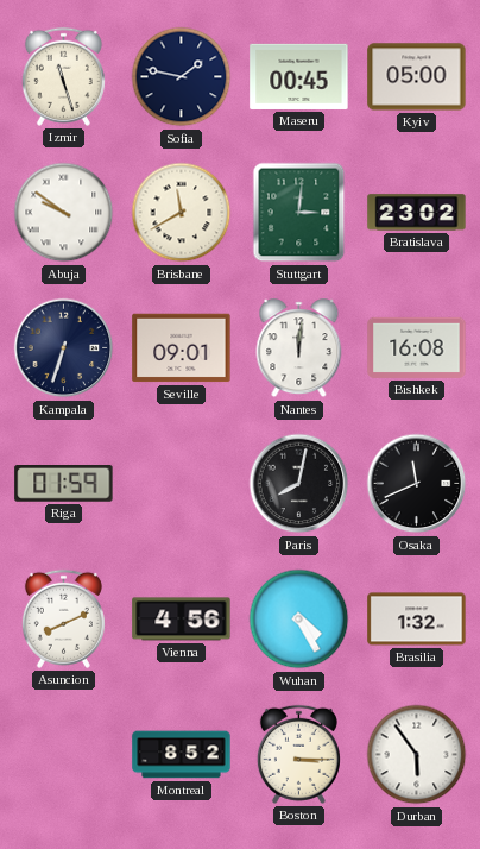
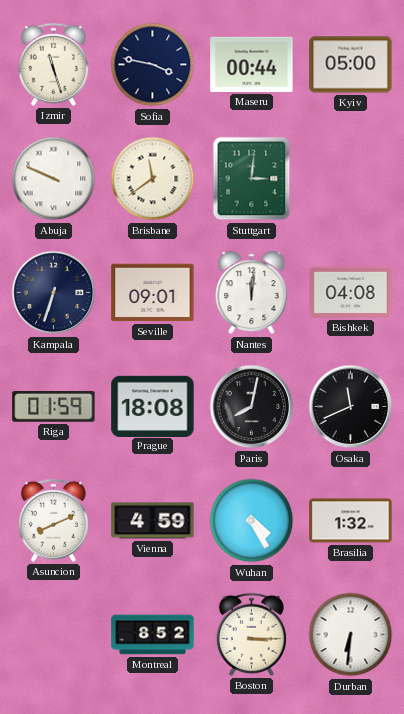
Sofia: 1:47 -> 3:47 (153, 65)
Maseru: 00:45 -> 00:44 (252, 64)
Abuja: 9:51 -> 9:49 (54, 179)
Brisbane: 11:40 -> 11:39 (153, 179)
Bratislava: 23:02 -> none (417, 213)
Bishkek: 16:08 -> 04:08 (351, 292)
Prague: none -> 18:08 (153, 406)
Vienna: 4:56 -> 4:59 (153, 521)
Durban: 5:54 -> 6:31 (351, 635)
